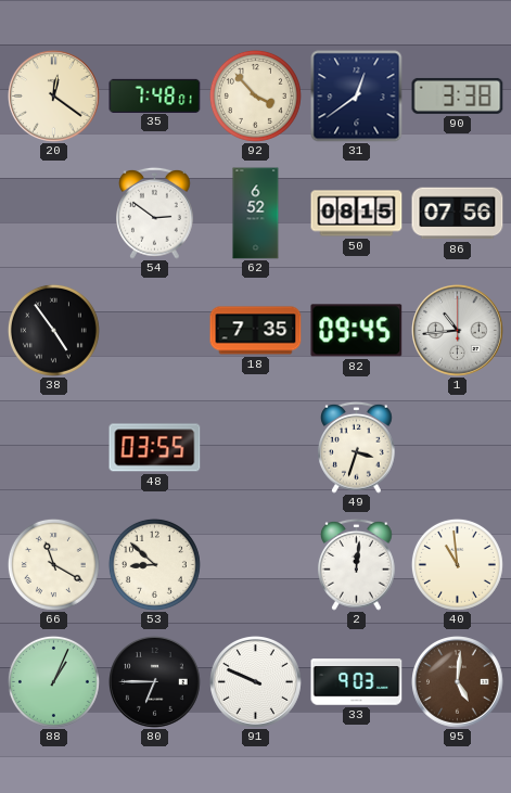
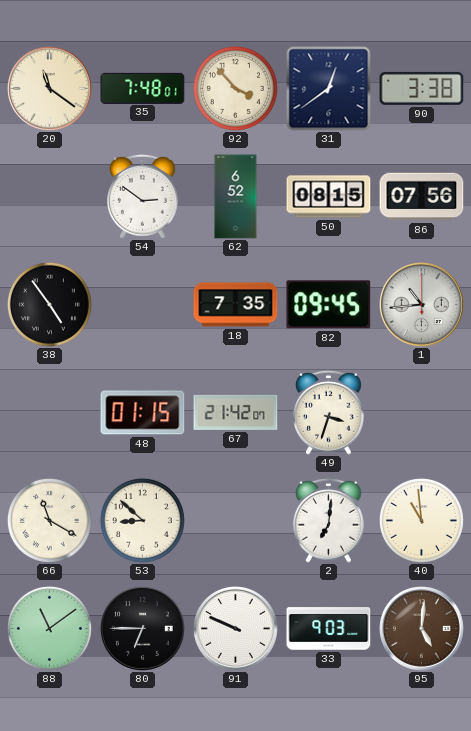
20: 12:21 -> 11:21 (50, 89)
48: 03:55 -> 01:15 (143, 413)
67: none -> 21:42 (236, 412)
2: 12:01 -> 7:01 (329, 520)
88: 1:04 -> 11:09 (49, 628)
